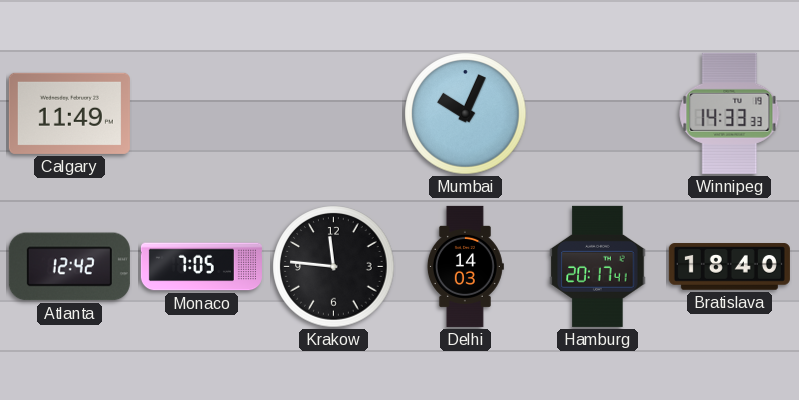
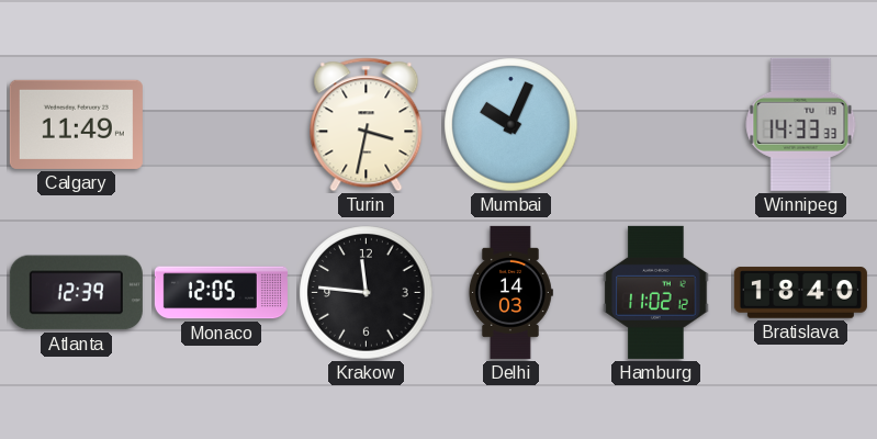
Turin: none -> 3:32 (367, 125)
Atlanta: 12:42 -> 12:39 (76, 293)
Monaco: 7:05 -> 12:05 (221, 293)
Hamburg: 20:17 -> 11:02 (656, 292)
